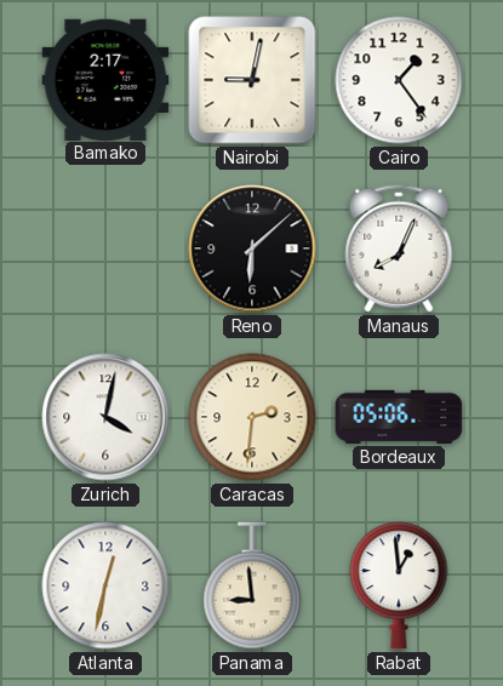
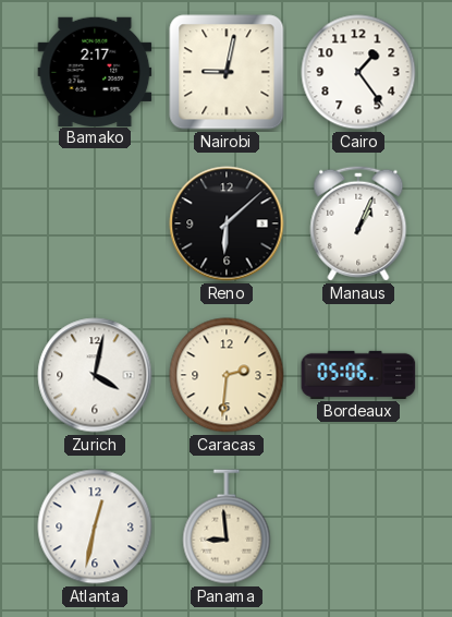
Manaus: 8:04 -> 1:04 (358, 223)
Rabat: 12:59 -> none (399, 585)
